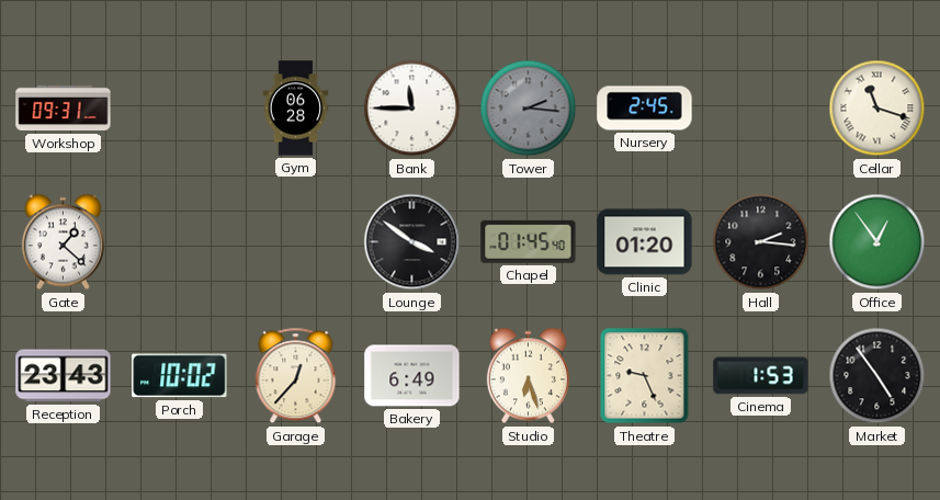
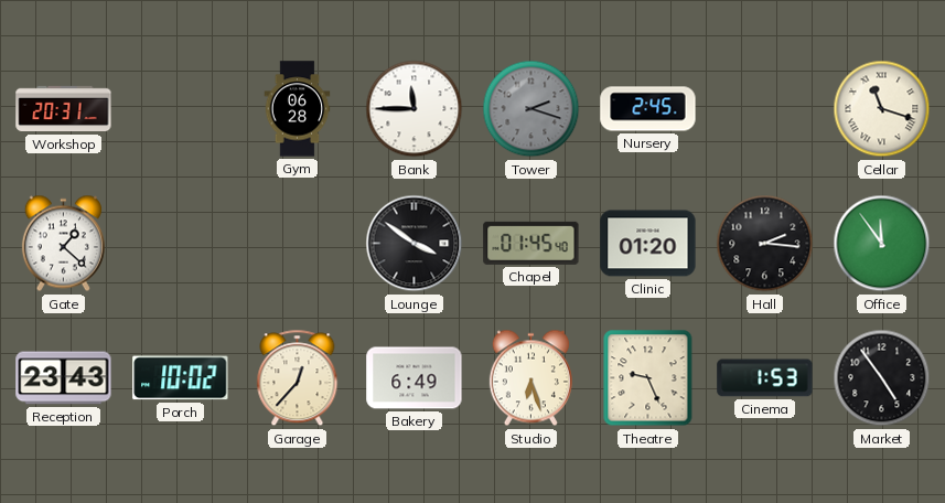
Workshop: 09:31 -> 20:31 (64, 109)
Tower: 2:16 -> 2:18 (531, 109)
Office: 12:54 -> 11:54 (882, 244)
